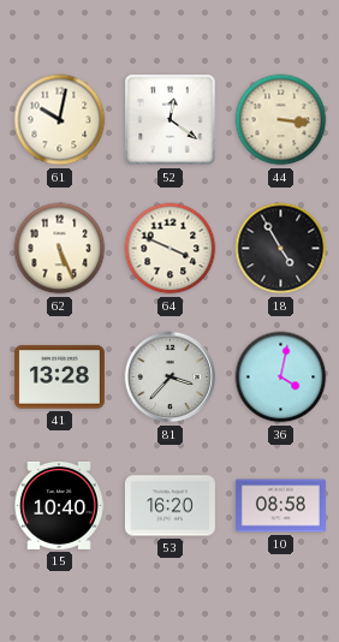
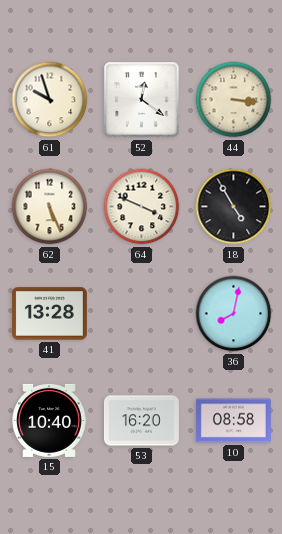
61: 10:02 -> 9:57 (50, 100)
81: 3:37 -> none (171, 378)
36: 4:02 -> 8:02 (234, 314)
